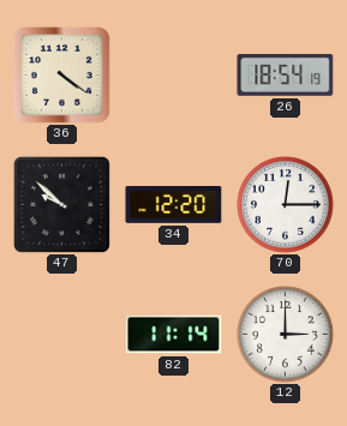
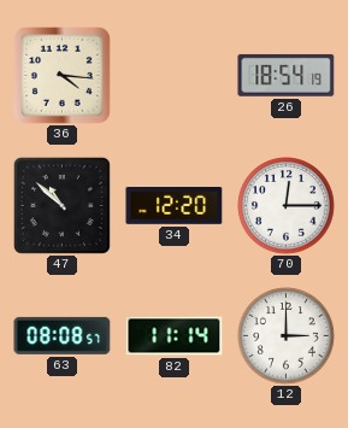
36: 4:21 -> 4:16 (63, 76)
47: 9:52 -> 10:52 (61, 205)
63: none -> 08:08 (63, 335)
